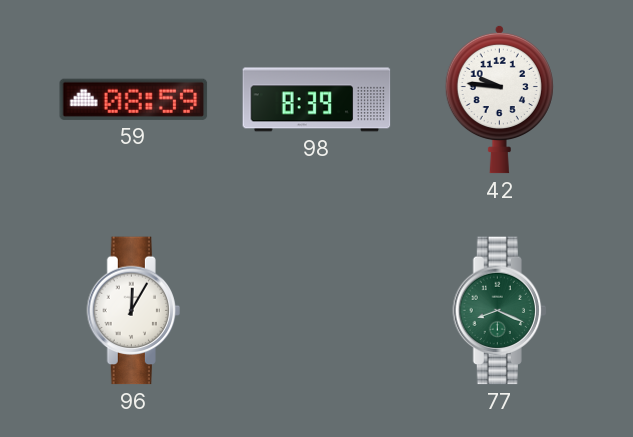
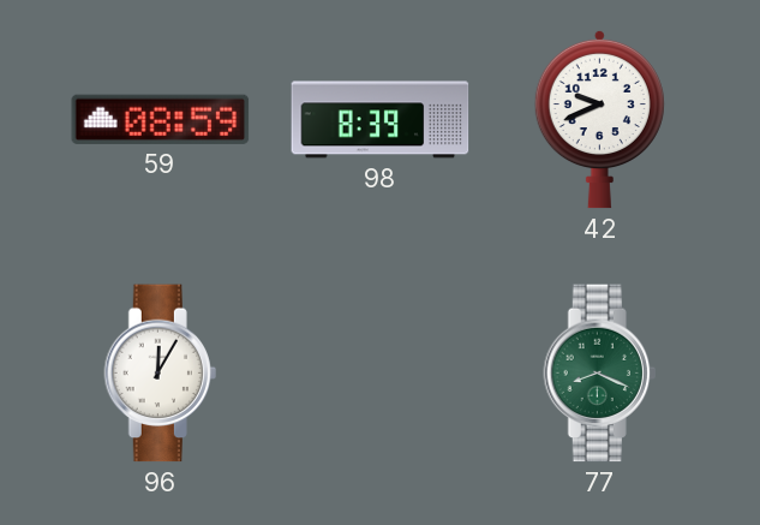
42: 9:46 -> 9:41 (599, 119)
